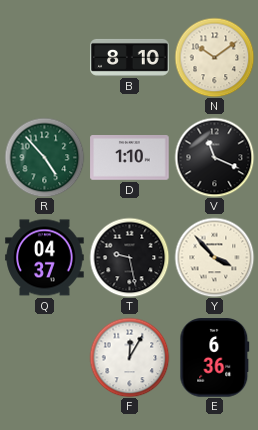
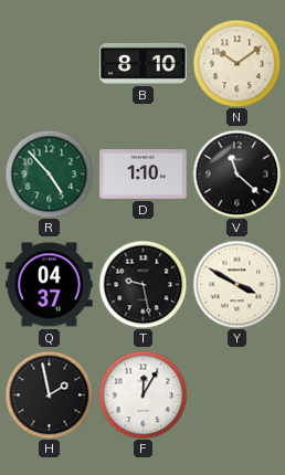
V: 11:19 -> 11:22 (236, 173)
Y: 3:53 -> 3:50 (236, 284)
H: none -> 1:58 (49, 394)
E: 6:36 -> none (215, 358)
